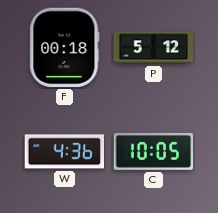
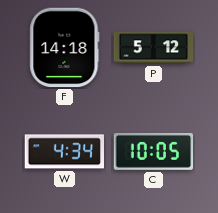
F: 00:18 -> 14:18 (65, 48)
W: 4:36 -> 4:34 (64, 152)
